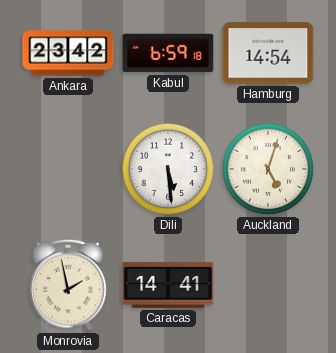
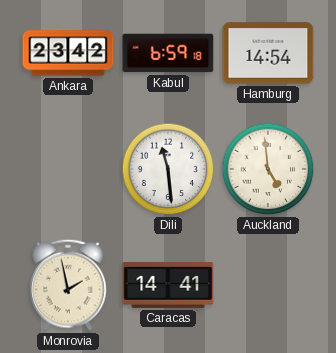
Dili: 5:29 -> 11:29 (168, 169)
Auckland: 5:03 -> 4:59 (268, 169)
